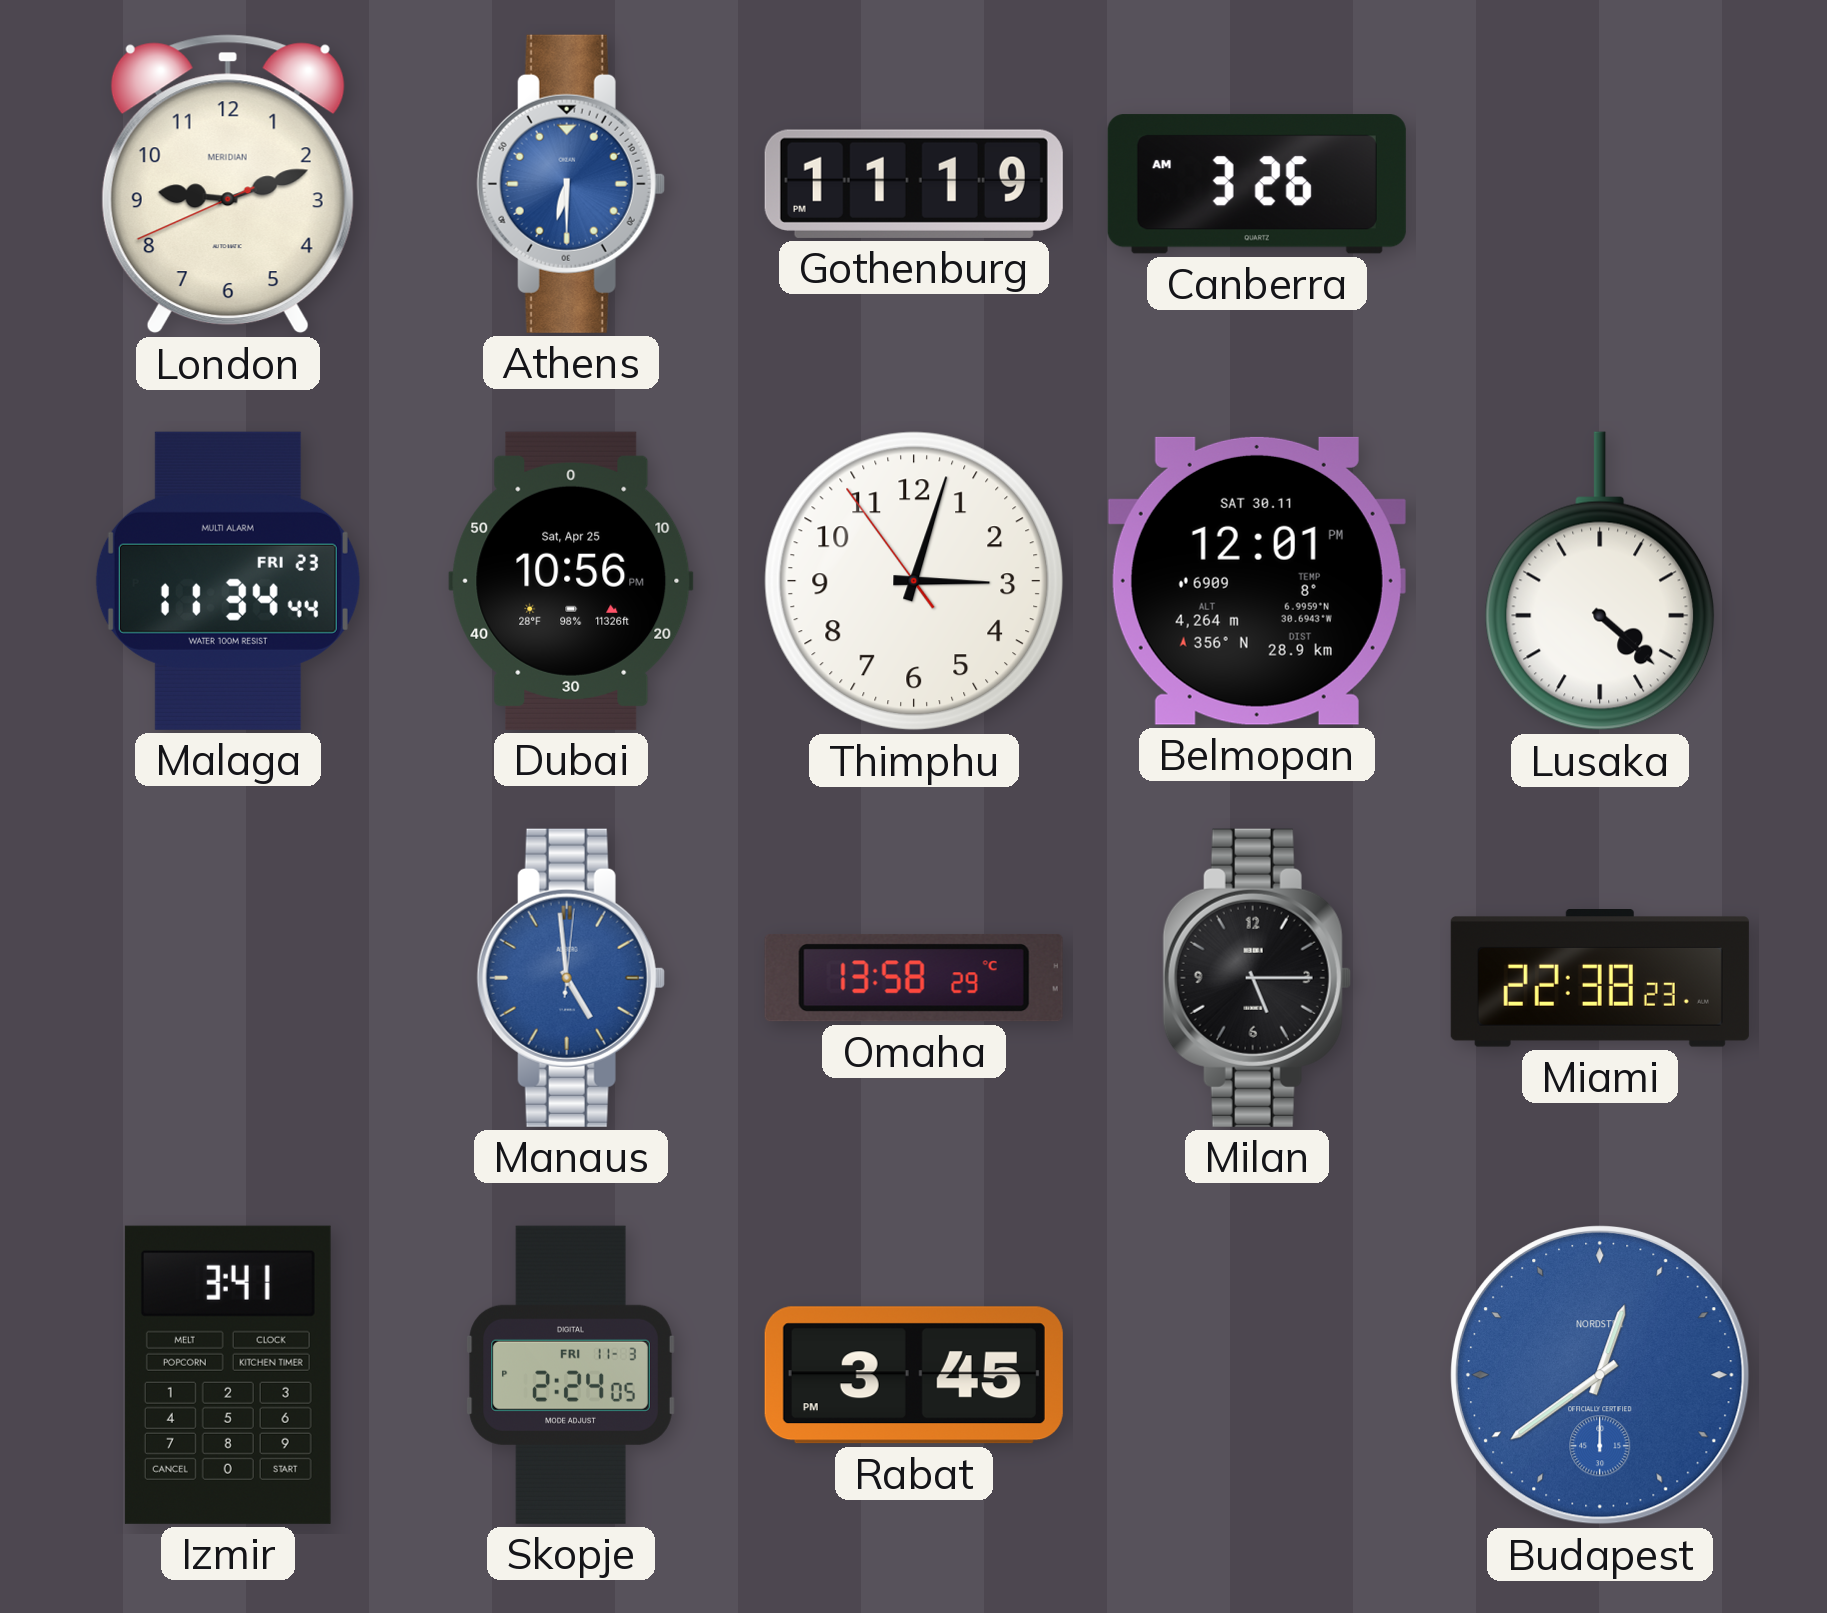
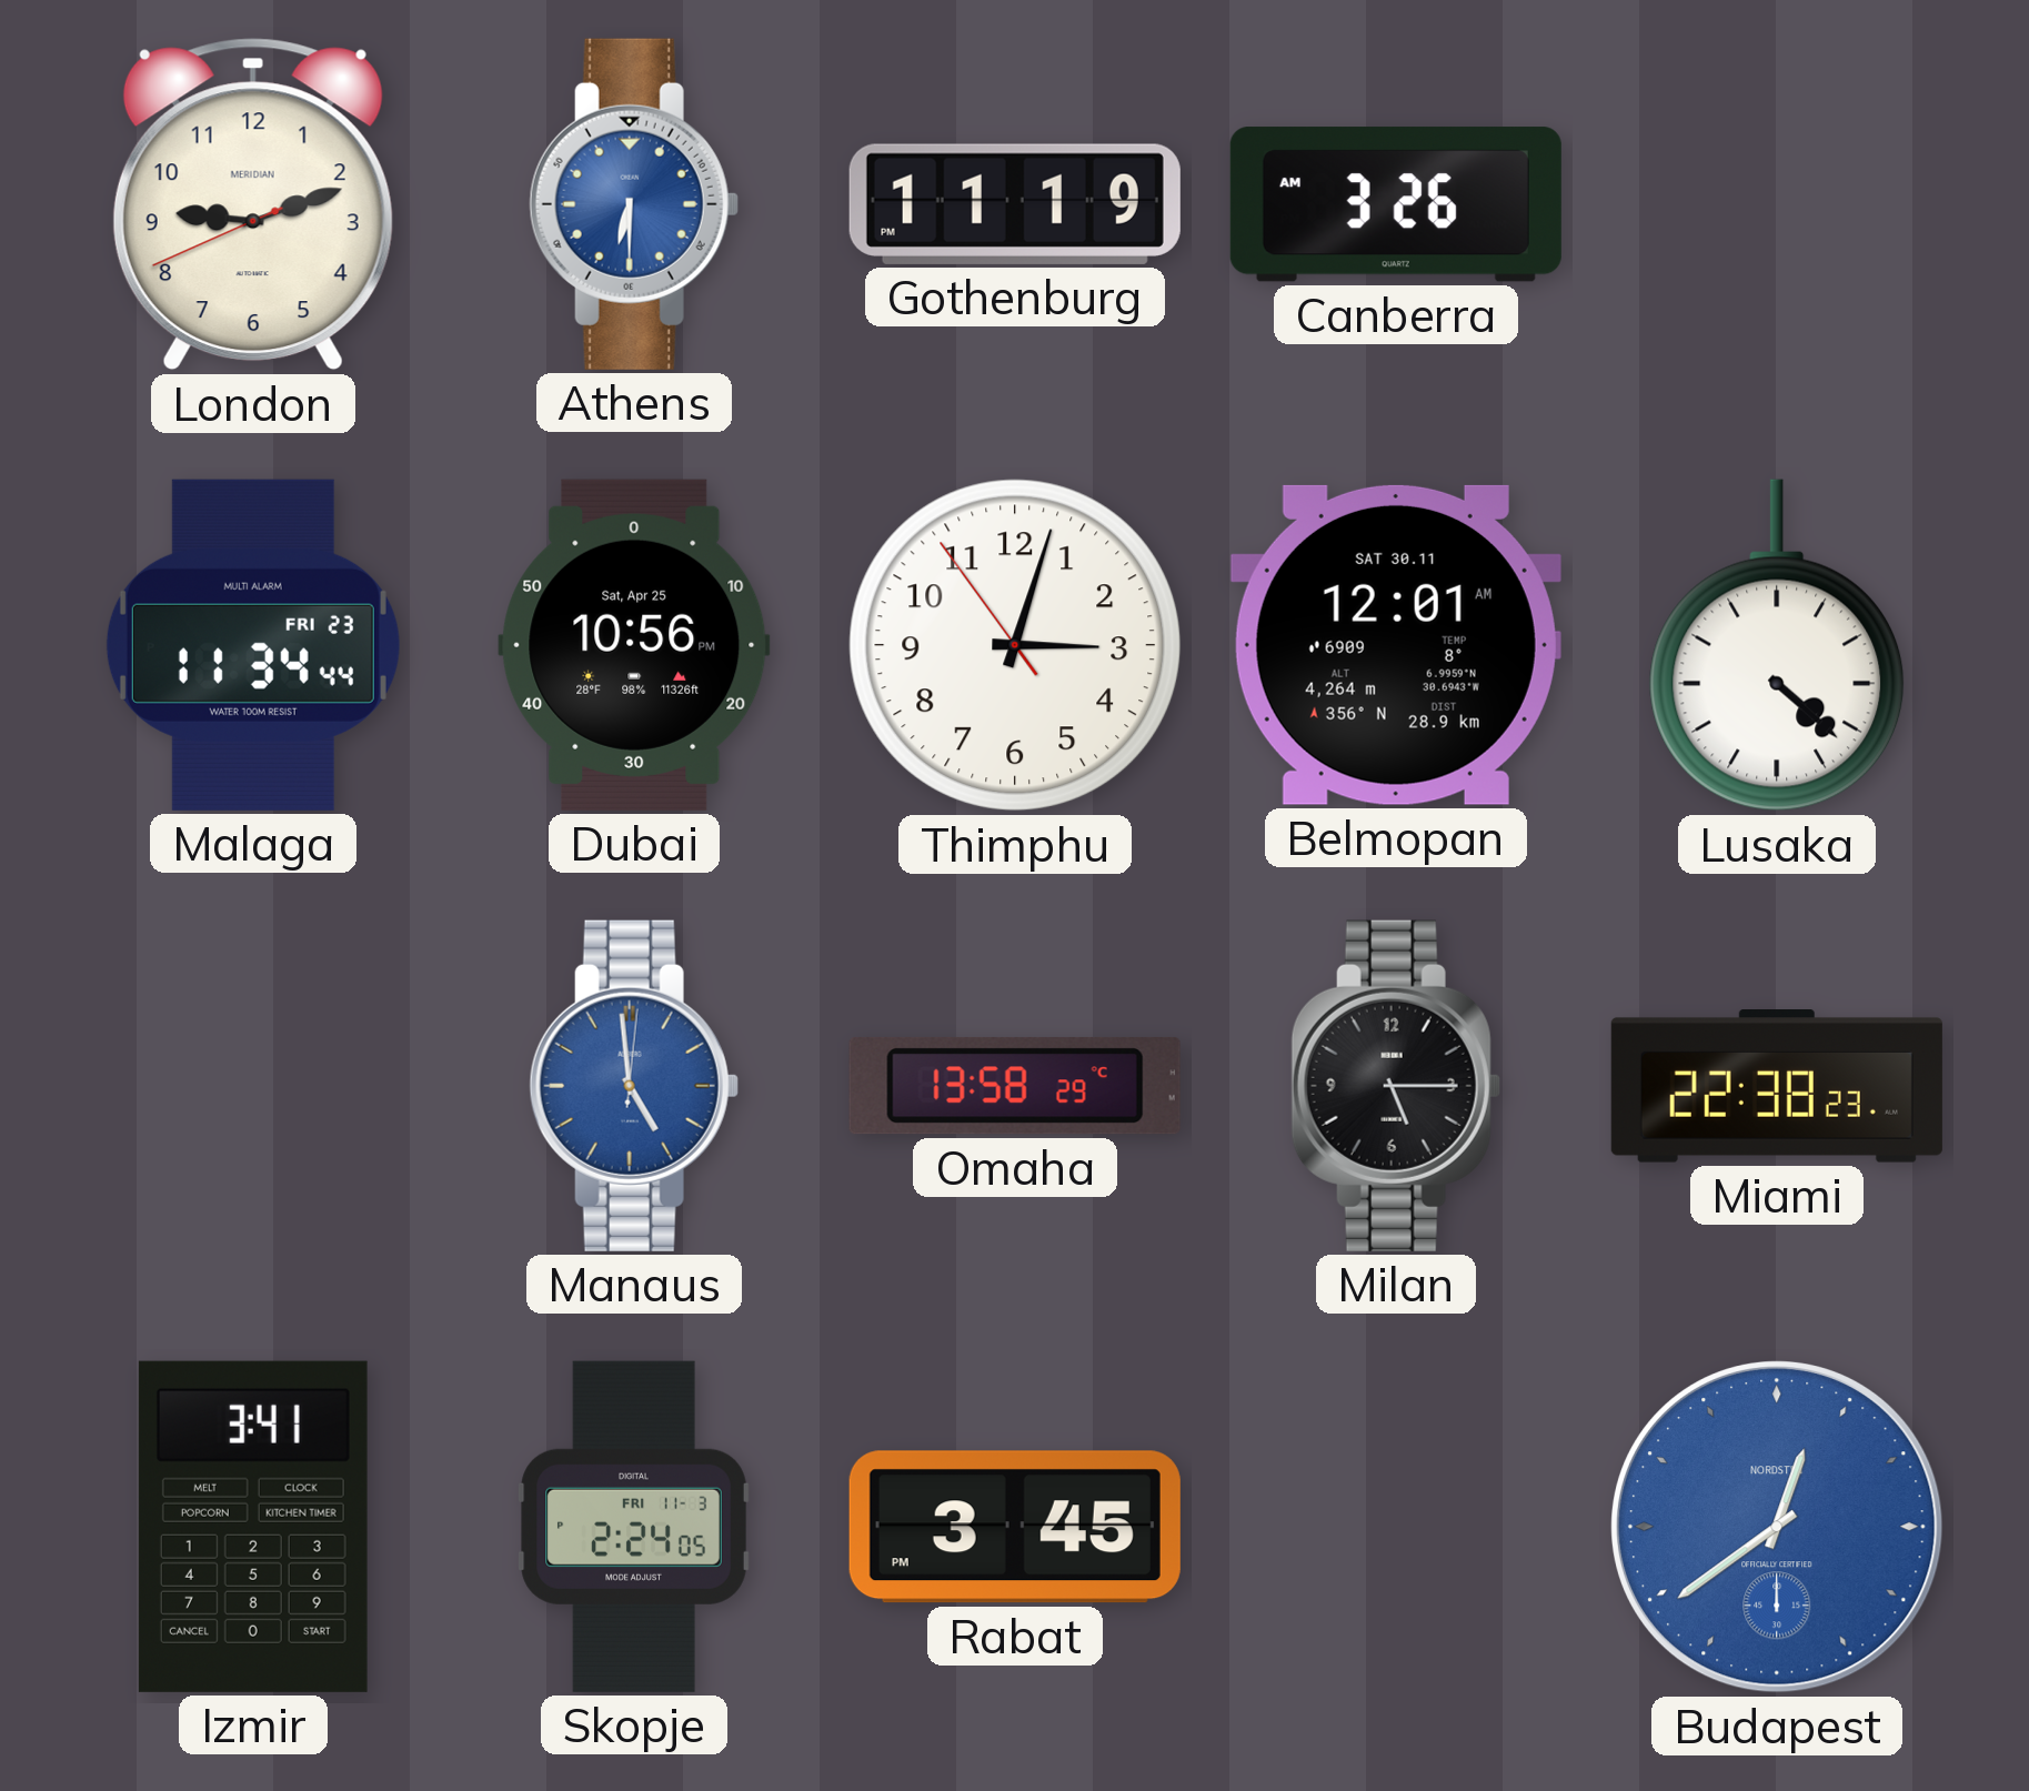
Belmopan: 12:01 PM -> 12:01 AM (1396, 645)
